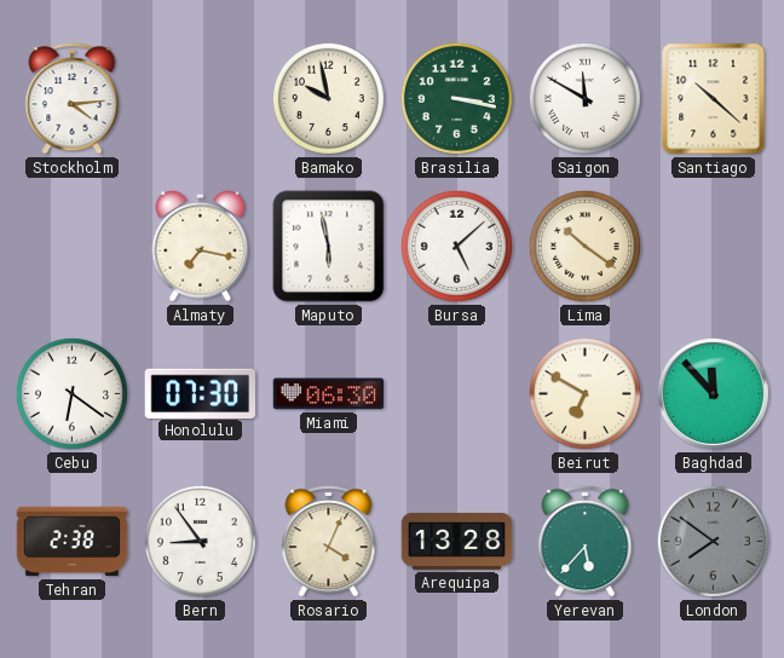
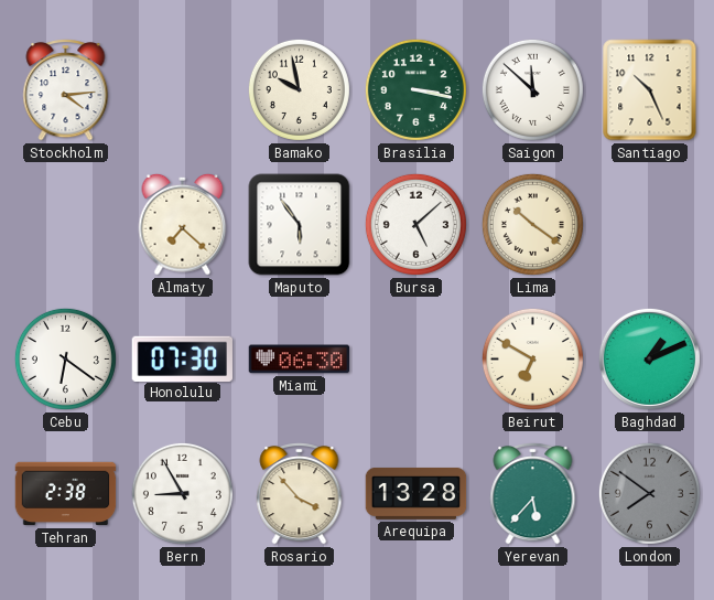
Saigon: 11:50 -> 11:52 (532, 89)
Santiago: 10:22 -> 10:26 (650, 90)
Almaty: 7:17 -> 7:22 (183, 224)
Maputo: 5:58 -> 5:54 (300, 225)
Baghdad: 11:53 -> 1:11 (649, 358)
Bern: 8:54 -> 8:55 (182, 493)
Rosario: 4:04 -> 3:53 (300, 494)
